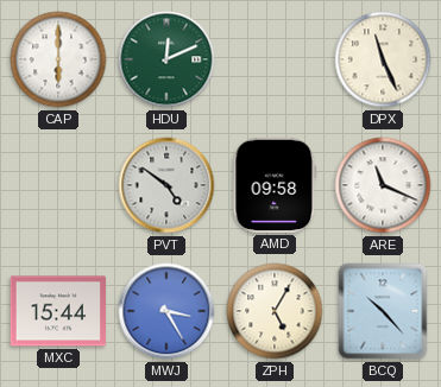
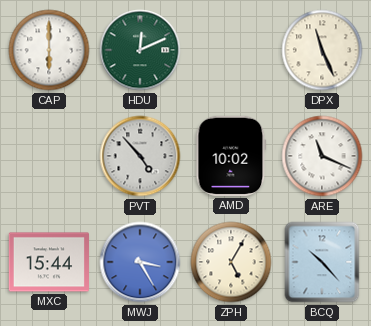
PVT: 4:51 -> 4:53 (140, 156)
AMD: 09:58 -> 10:02 (231, 156)
